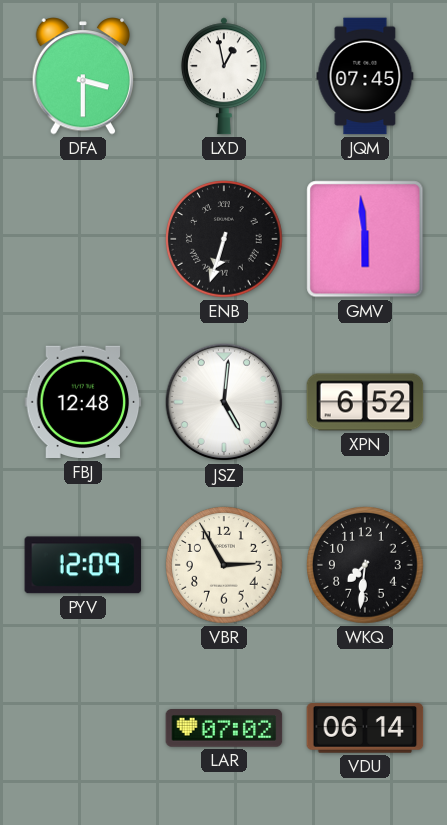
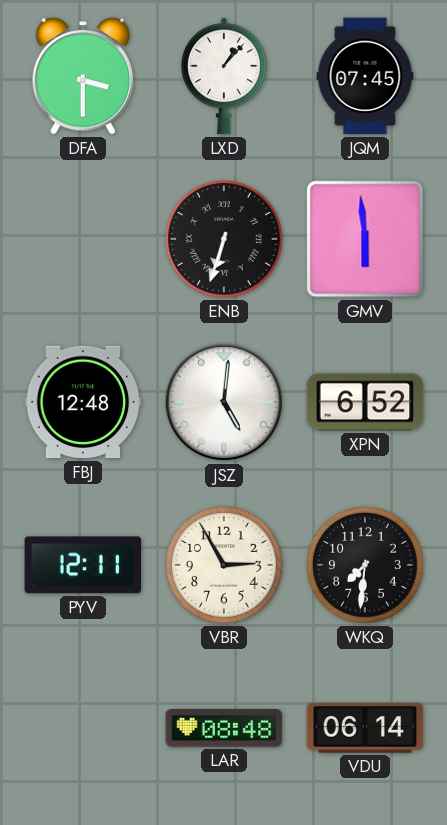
LXD: 12:58 -> 1:07 (224, 76)
PYV: 12:09 -> 12:11 (83, 565)
LAR: 07:02 -> 08:48 (224, 728)
